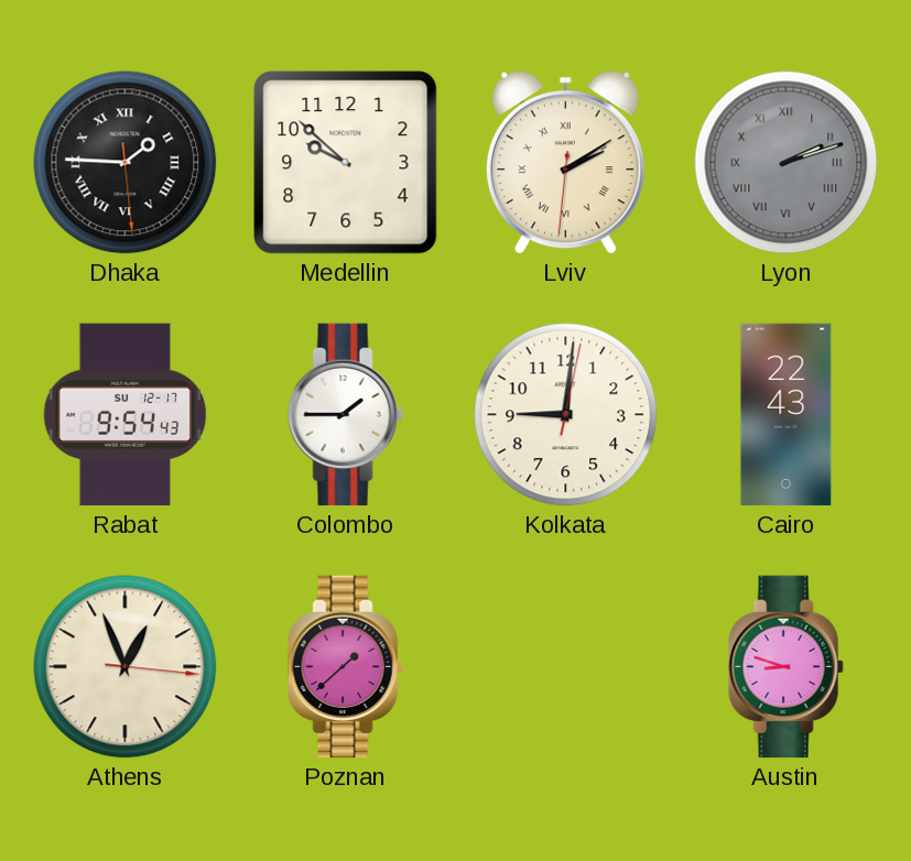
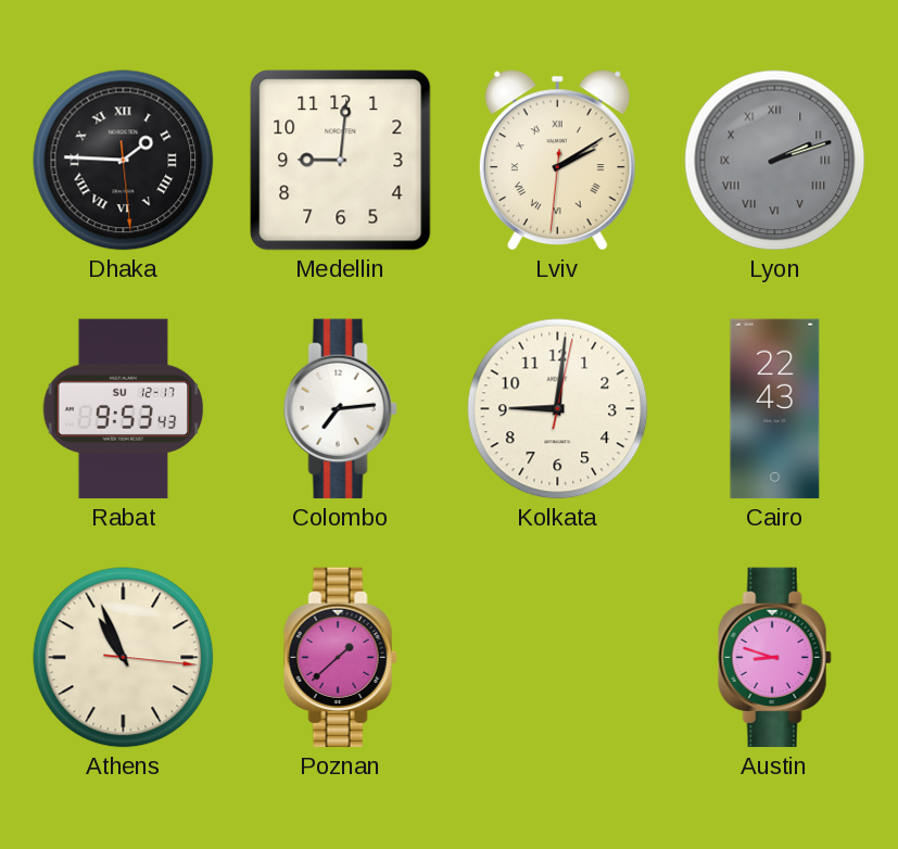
Medellin: 9:52 -> 9:01 (341, 161)
Rabat: 9:54 -> 9:53 (124, 409)
Colombo: 1:45 -> 7:14 (340, 409)
Athens: 12:56 -> 10:56 (124, 658)
